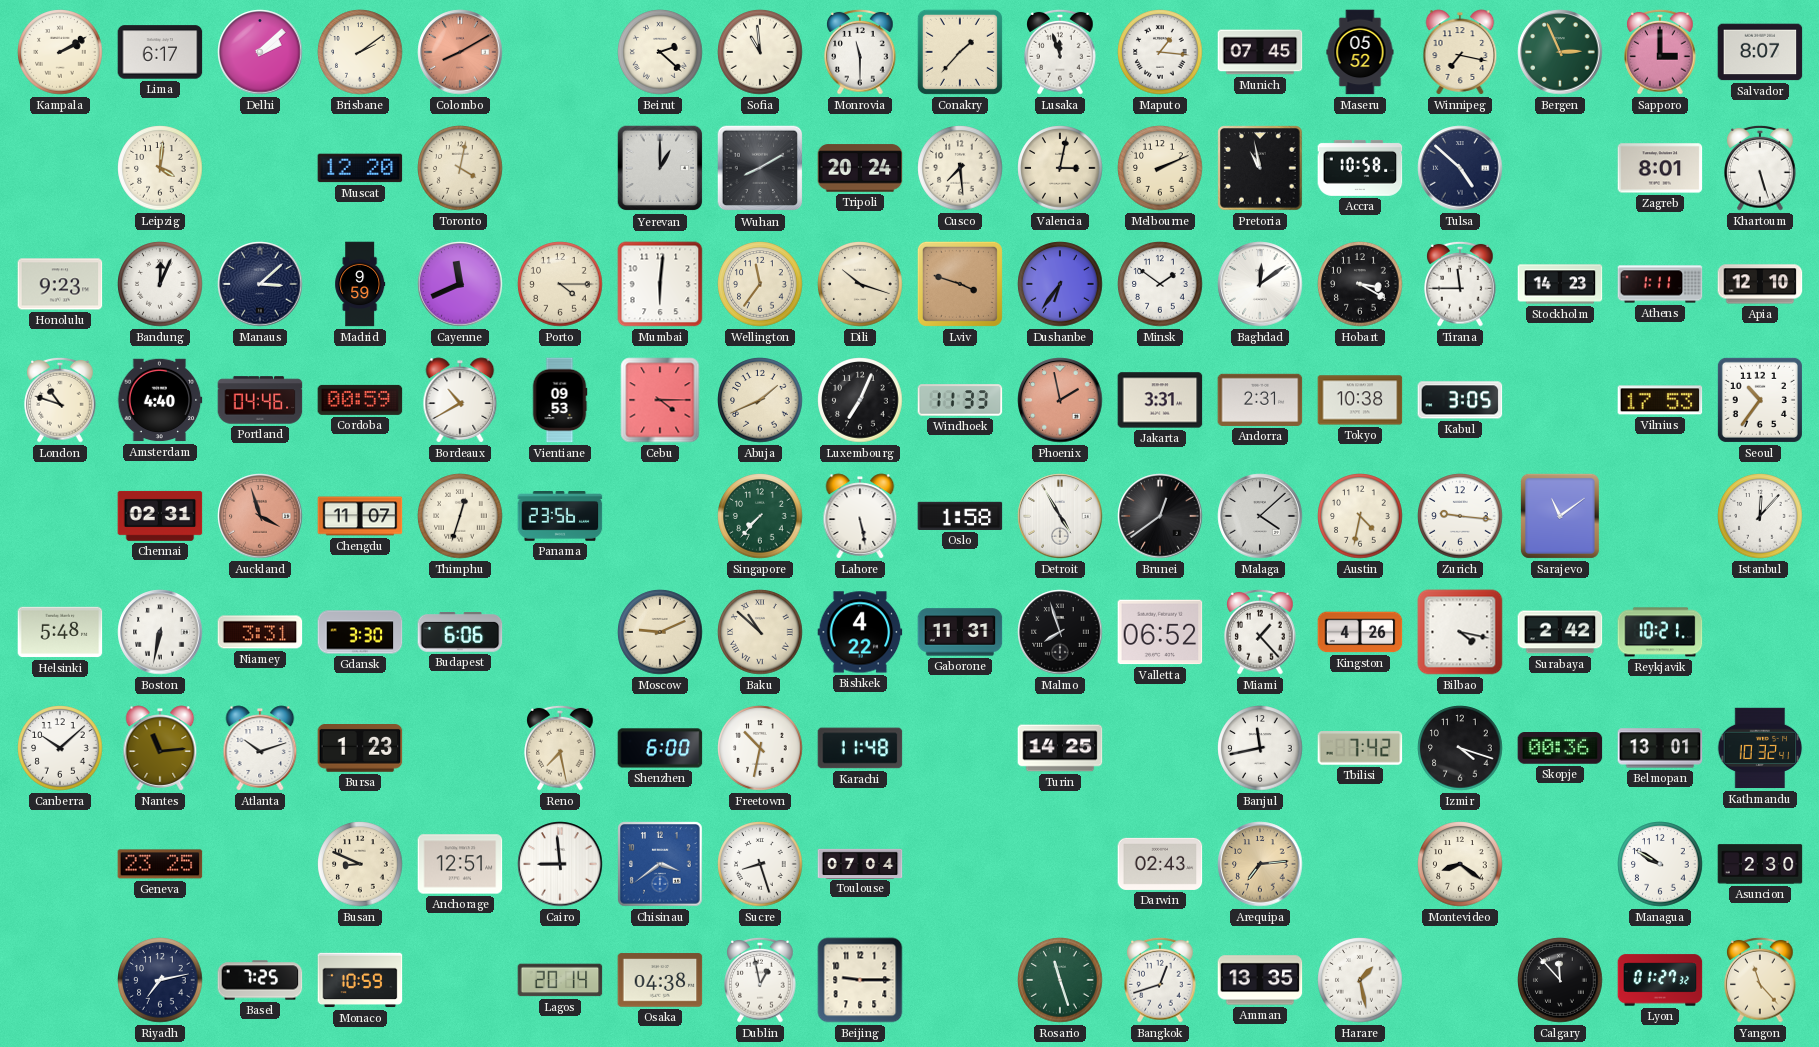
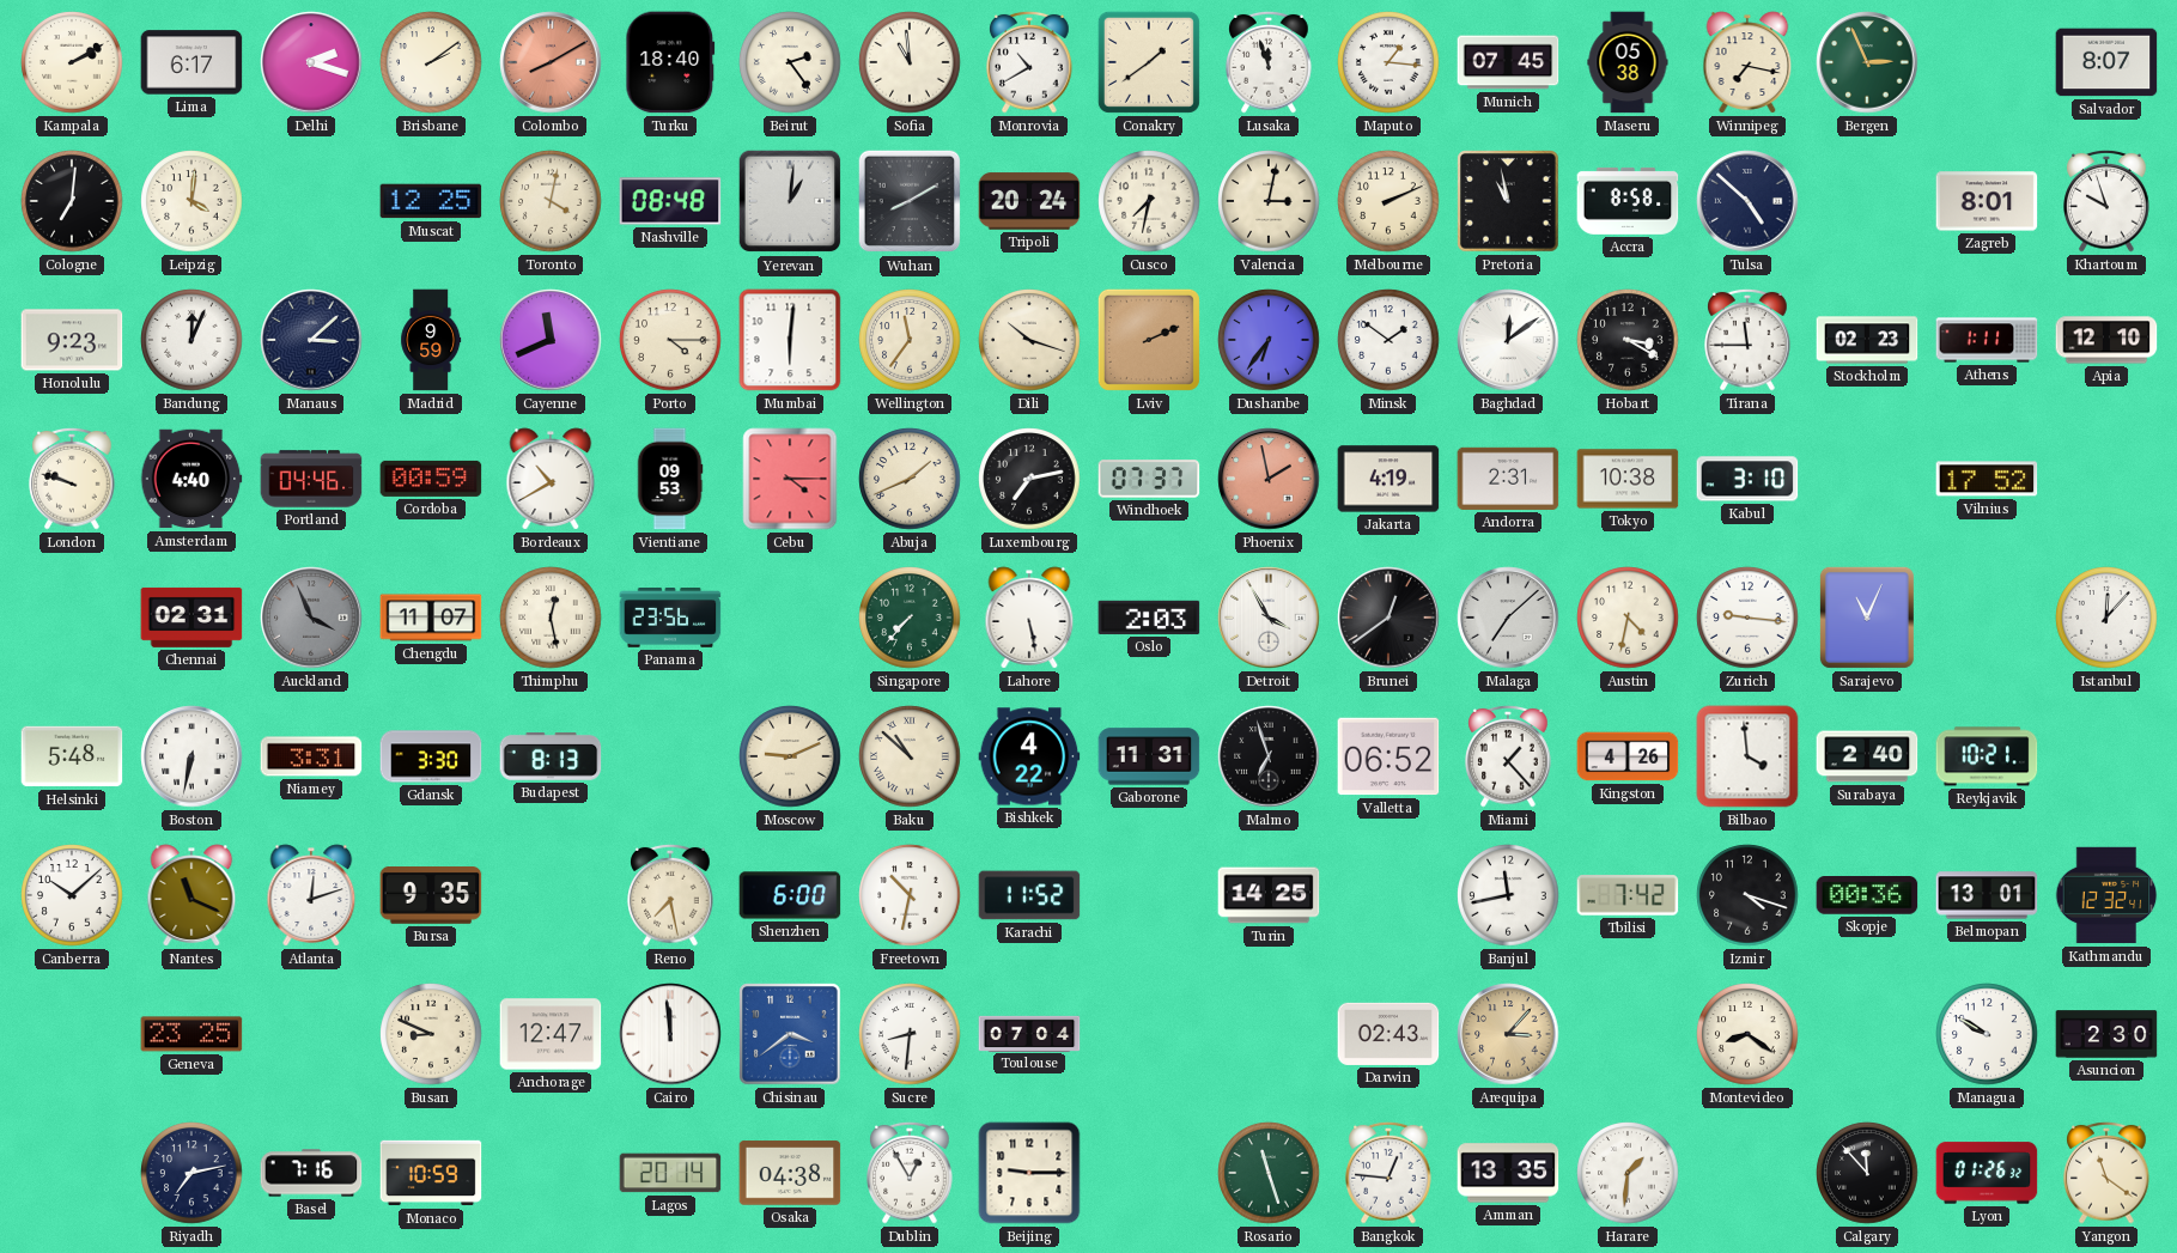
Delhi: 2:08 -> 2:18 (311, 62)
Turku: none -> 18:40 (670, 62)
Beirut: 2:22 -> 2:24 (790, 62)
Monrovia: 11:30 -> 10:40 (1029, 62)
Conakry: 1:37 -> 1:39 (1149, 62)
Maseru: 05:52 -> 05:38 (1628, 62)
Sapporo: 3:00 -> none (1660, 52)
Cologne: none -> 7:01 (72, 201)
Muscat: 12:20 -> 12:25 (431, 201)
Nashville: none -> 08:48 (670, 201)
Yerevan: 1:00 -> 1:01 (790, 201)
Cusco: 7:29 -> 7:32 (1149, 201)
Accra: 10:58 -> 8:58 (1628, 201)
Khartoum: 5:27 -> 9:57 (2106, 201)
Lviv: 3:48 -> 2:11 (1149, 340)
Stockholm: 14:23 -> 02:23 (1867, 340)
London: 10:48 -> 9:48 (72, 479)
Luxembourg: 7:04 -> 7:13 (1029, 479)
Windhoek: 11:33 -> 07:37 (1149, 479)
Jakarta: 3:31 -> 4:19 (1388, 479)
Kabul: 3:05 -> 3:10 (1747, 479)
Vilnius: 17:53 -> 17:52 (1987, 479)
Seoul: 10:36 -> none (1760, 400)
Auckland: 3:57 -> 3:56 (311, 618)
Auckland dial: salmon -> grey (311, 618)
Thimphu: 12:33 -> 12:28 (551, 618)
Oslo: 1:58 -> 2:03 (1149, 618)
Detroit: 4:55 -> 3:55 (1269, 618)
Malaga: 4:08 -> 7:08 (1508, 618)
Sarajevo: 11:09 -> 11:04 (1867, 618)
Budapest: 6:06 -> 8:13 (551, 758)
Malmo: 7:57 -> 6:57 (1269, 756)
Bilbao: 4:17 -> 3:59 (1747, 756)
Surabaya: 2:42 -> 2:40 (1867, 756)
Nantes: 11:14 -> 11:19 (191, 895)
Atlanta: 10:12 -> 12:12 (311, 895)
Bursa: 1:23 -> 9:35 (431, 896)
Karachi: 11:48 -> 11:52 (1029, 895)
Kathmandu: 10:32 -> 12:32 (2106, 895)
Anchorage: 12:51 -> 12:47 (551, 1034)
Cairo: 8:59 -> 11:59 (670, 1034)
Sucre: 8:27 -> 8:31 (910, 1034)
Arequipa: 7:14 -> 3:07 (1508, 1034)
Basel: 7:25 -> 7:16 (311, 1173)
Dublin: 12:58 -> 12:55 (910, 1173)
Bangkok: 12:42 -> 12:46 (1388, 1173)
Harare: 1:28 -> 1:31 (1628, 1173)
Lyon: 01:27 -> 01:26 (1987, 1173)
Yangon: 11:23 -> 11:21 (2106, 1173)
